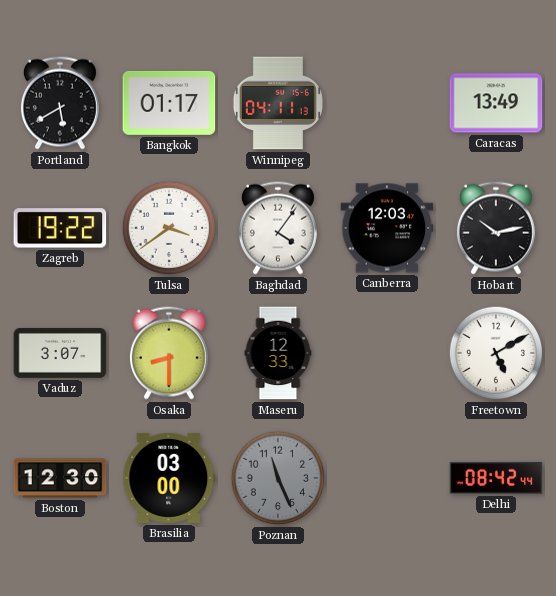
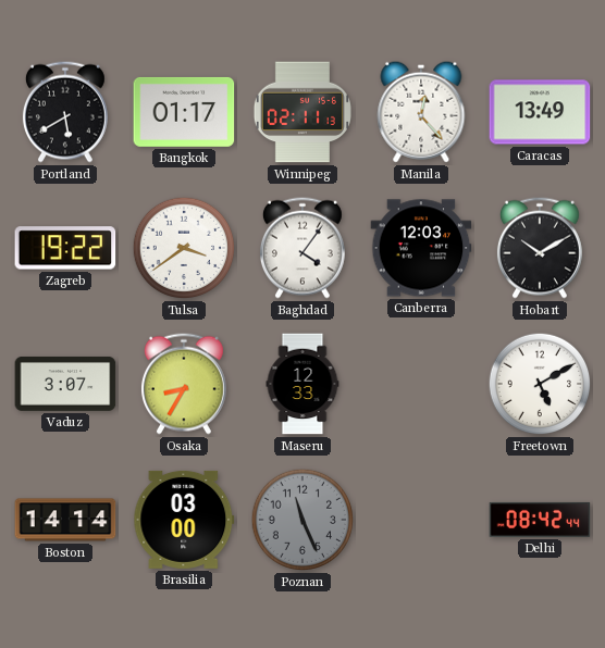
Winnipeg: 04:11 -> 02:11 (302, 112)
Manila: none -> 12:23 (421, 112)
Hobart: 10:13 -> 10:10 (540, 248)
Osaka: 8:30 -> 8:35 (184, 384)
Boston: 12:30 -> 14:14 (65, 520)
